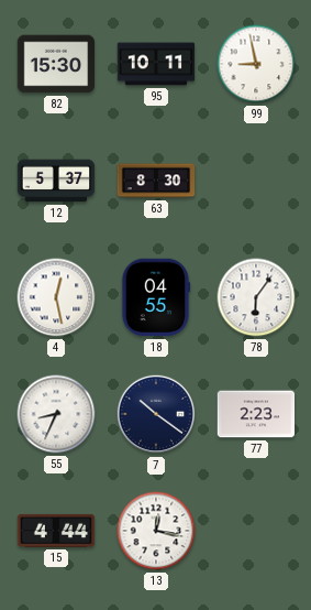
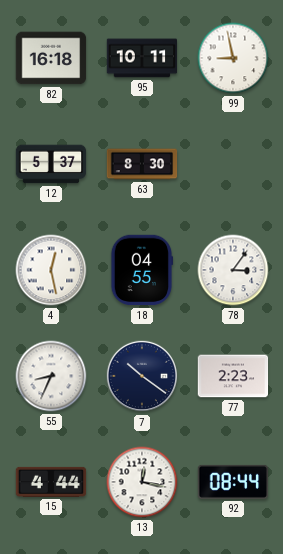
82: 15:30 -> 16:18 (51, 58)
78: 6:06 -> 3:06 (233, 270)
92: none -> 08:44 (233, 482)
